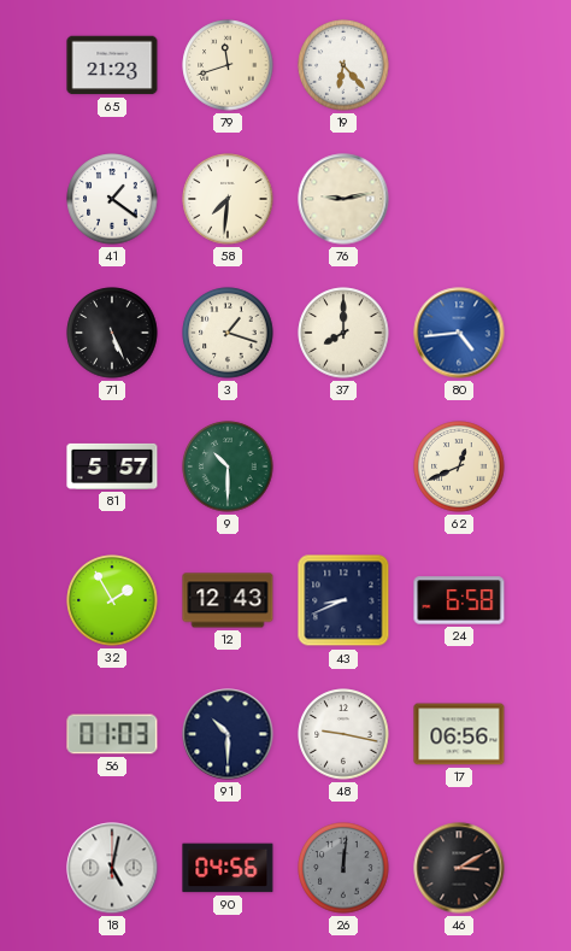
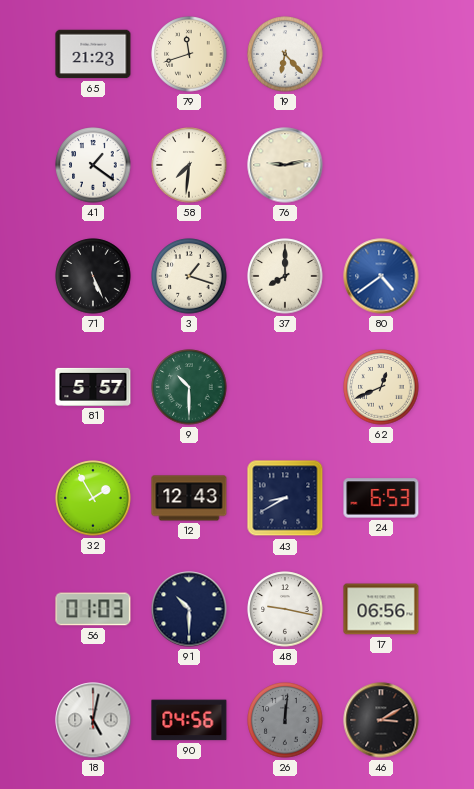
80: 4:44 -> 4:39 (381, 276)
43: 8:41 -> 8:40 (285, 498)
24: 6:58 -> 6:53 (381, 498)
